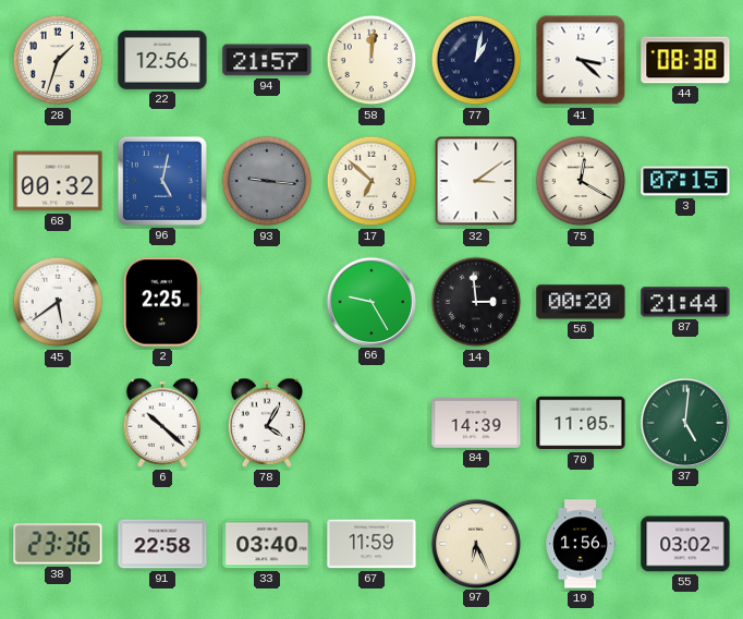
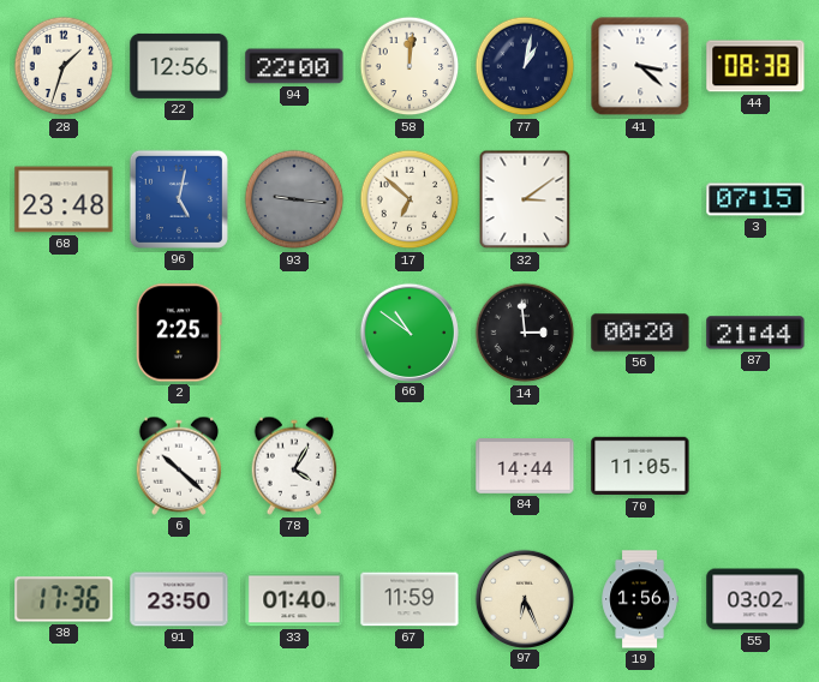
94: 21:57 -> 22:00 (294, 66)
68: 00:32 -> 23:48 (64, 199)
75: 12:20 -> none (581, 181)
45: 5:39 -> none (58, 302)
66: 9:25 -> 10:51 (408, 331)
84: 14:39 -> 14:44 (525, 467)
37: 5:01 -> none (684, 422)
38: 23:36 -> 17:36 (64, 599)
91: 22:58 -> 23:50 (179, 599)
33: 03:40 -> 01:40 (294, 599)
